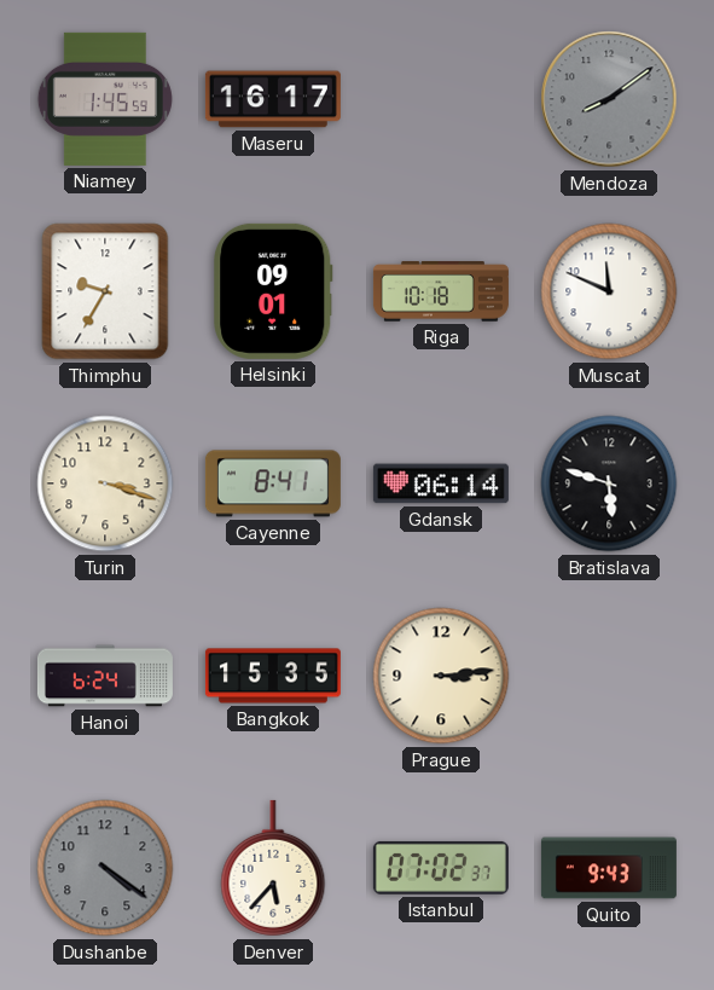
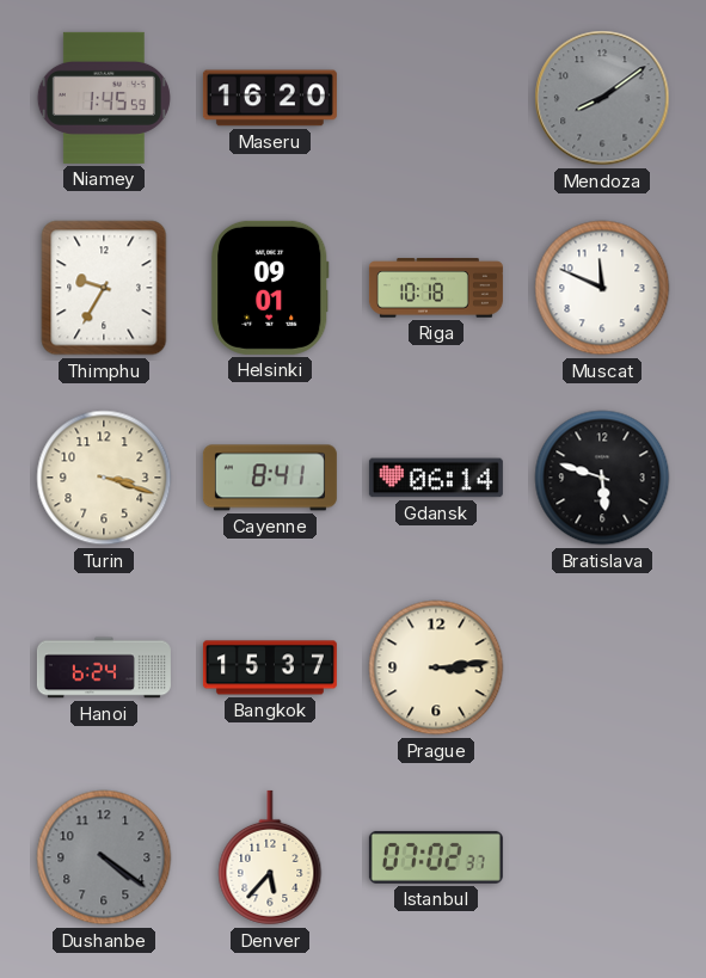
Maseru: 16:17 -> 16:20 (270, 98)
Bangkok: 15:35 -> 15:37 (270, 668)
Quito: 9:43 -> none (609, 868)
